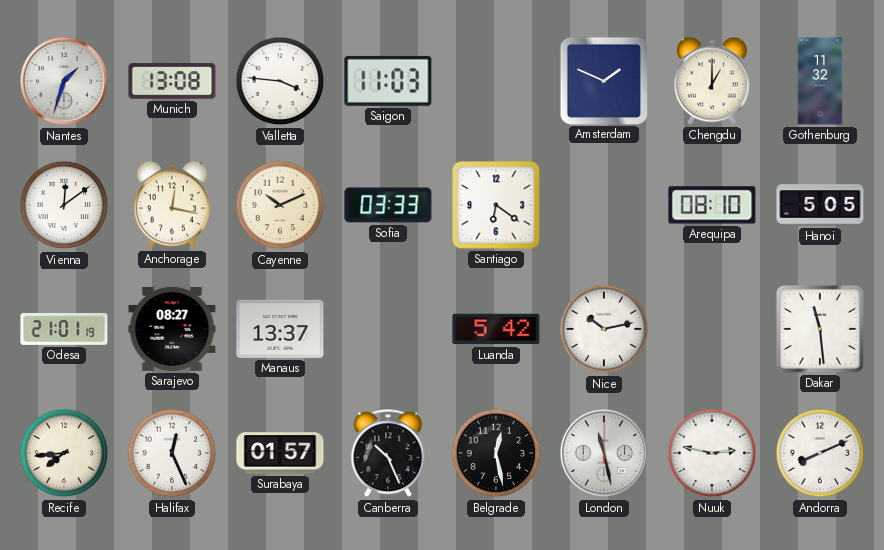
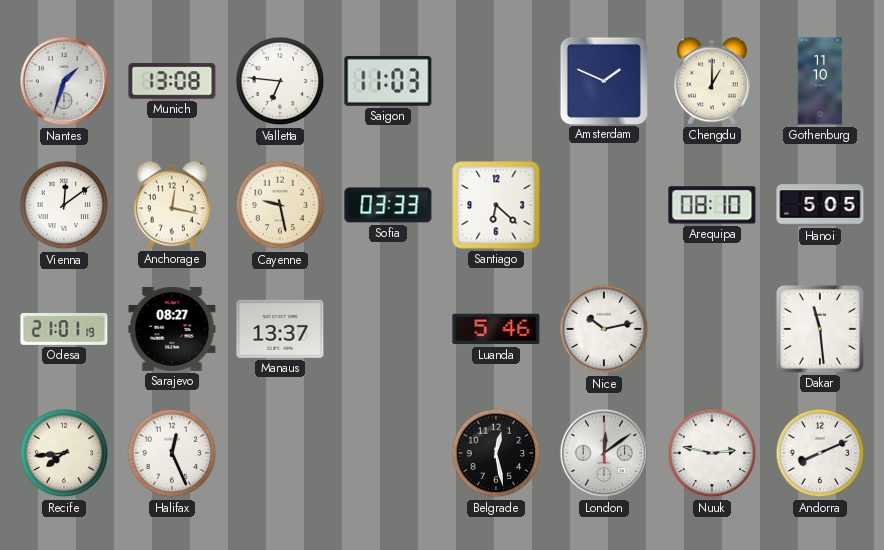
Valletta: 3:46 -> 6:46 (280, 81)
Gothenburg: 11:32 -> 11:10 (820, 81)
Cayenne: 10:11 -> 9:28 (280, 205)
Santiago: 6:21 -> 6:22 (496, 205)
Luanda: 5:42 -> 5:46 (496, 329)
Surabaya: 01:57 -> none (280, 453)
Canberra: 10:26 -> none (388, 454)
London: 11:28 -> 12:09 (604, 453)
